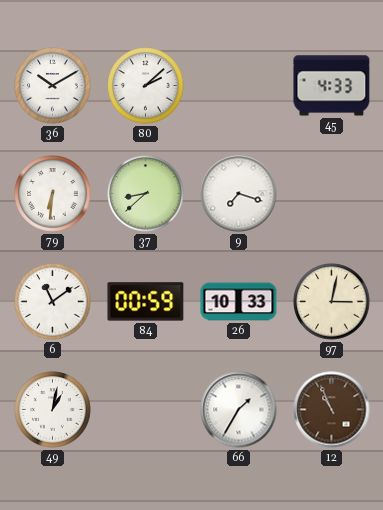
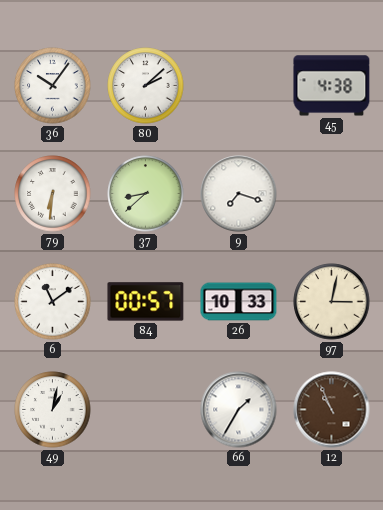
36: 10:10 -> 10:06 (53, 86)
45: 4:33 -> 4:38 (332, 86)
84: 00:59 -> 00:57 (146, 302)
